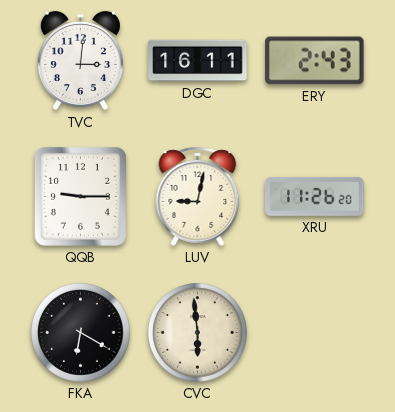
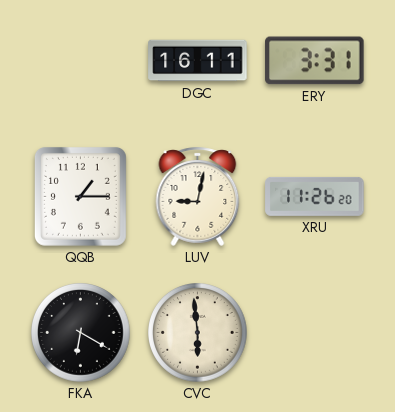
TVC: 3:01 -> none (80, 61)
ERY: 2:43 -> 3:31 (315, 61)
QQB: 9:15 -> 1:15 (80, 196)
